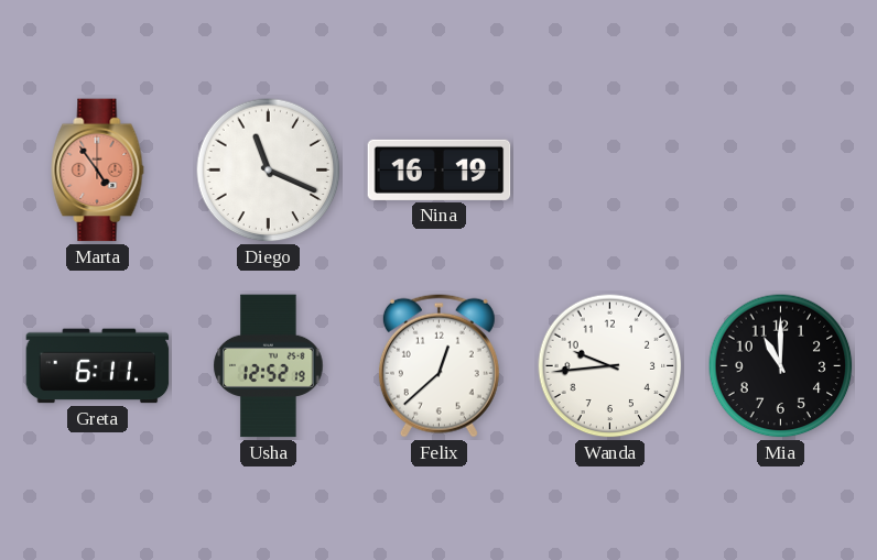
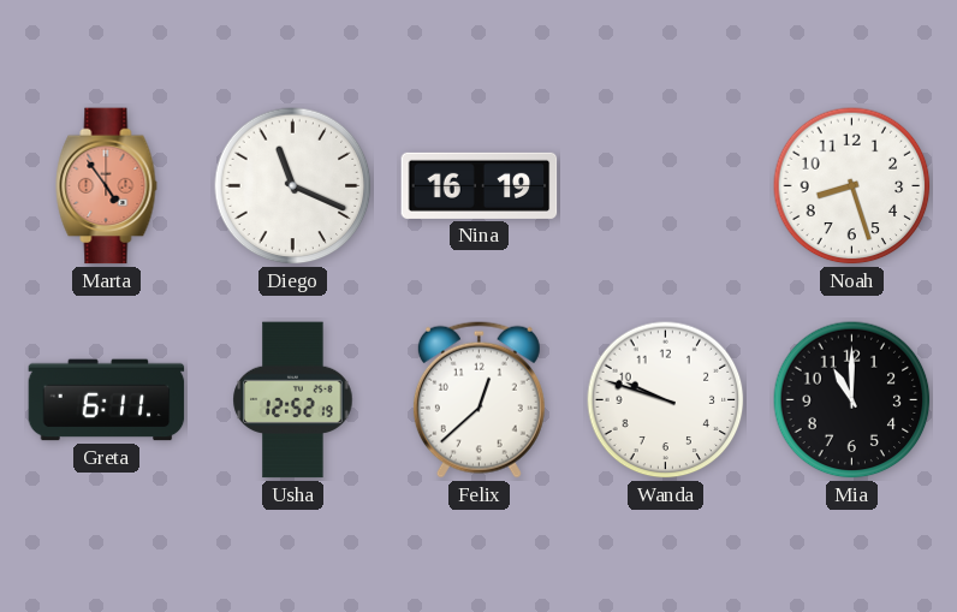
Noah: none -> 8:27 (852, 186)
Wanda: 9:44 -> 9:48 (666, 400)
